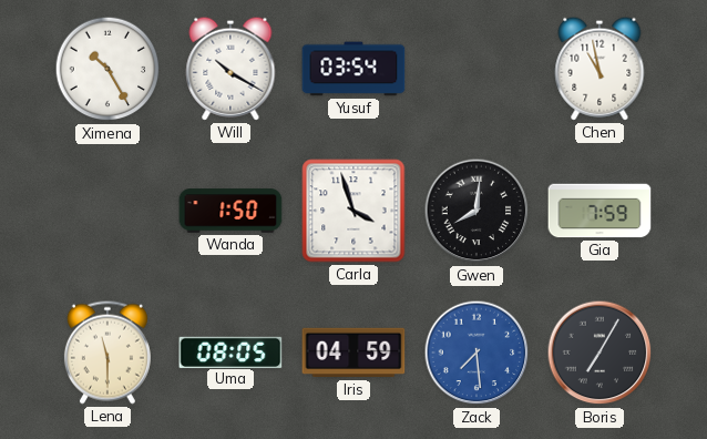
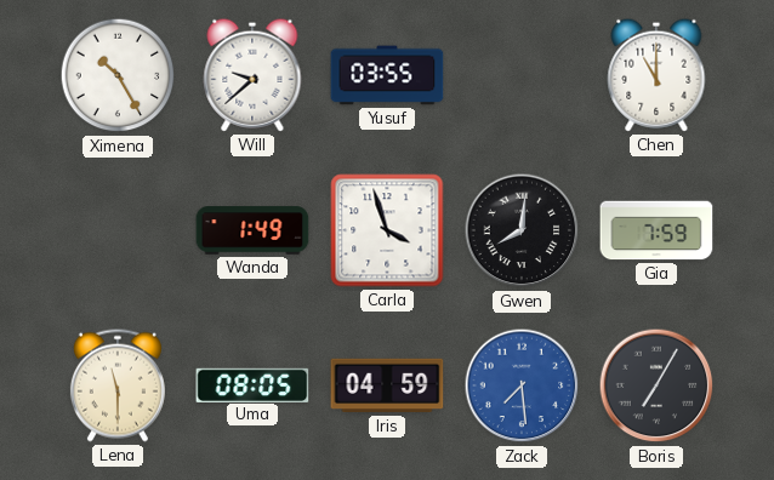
Will: 10:20 -> 9:38 (252, 75)
Yusuf: 03:54 -> 03:55 (387, 75)
Chen: 10:58 -> 11:00 (656, 75)
Wanda: 1:50 -> 1:49 (252, 230)
